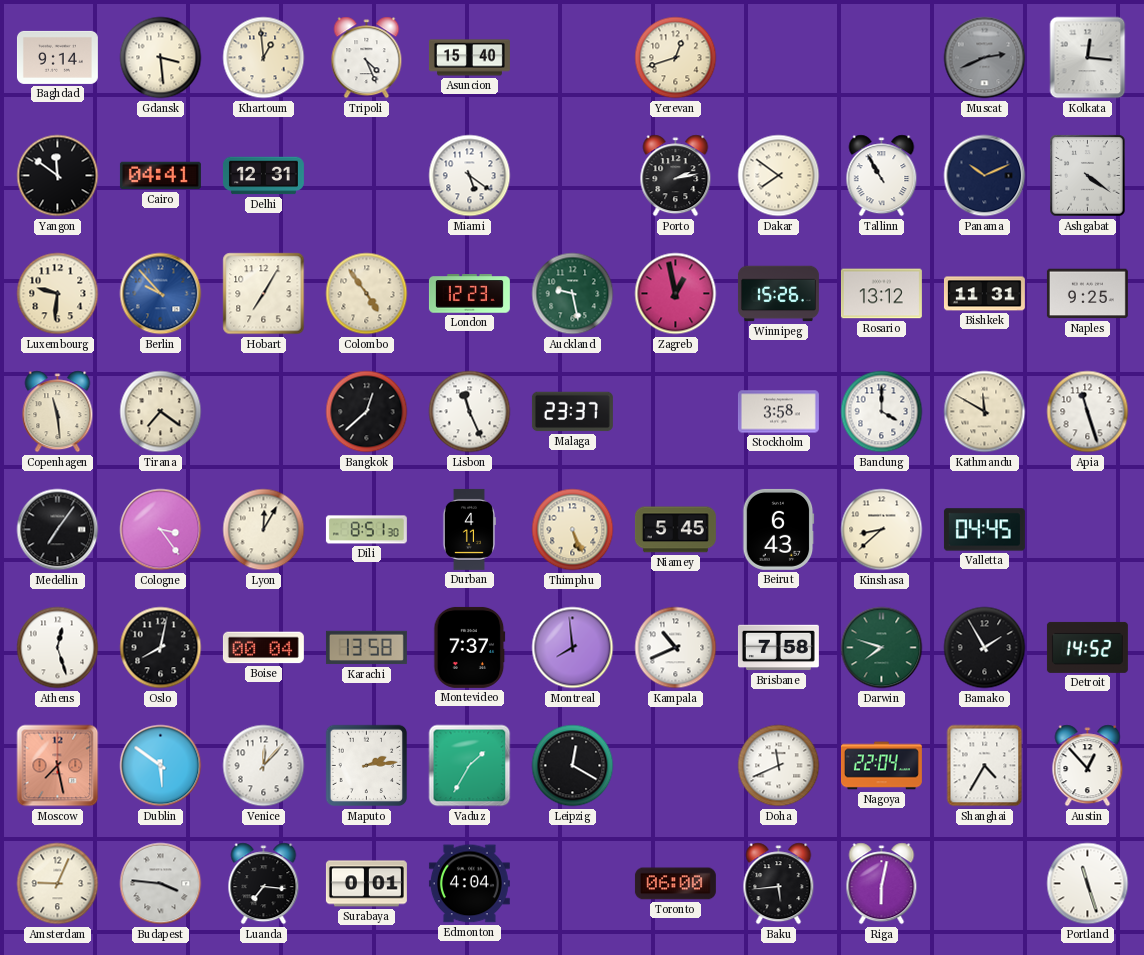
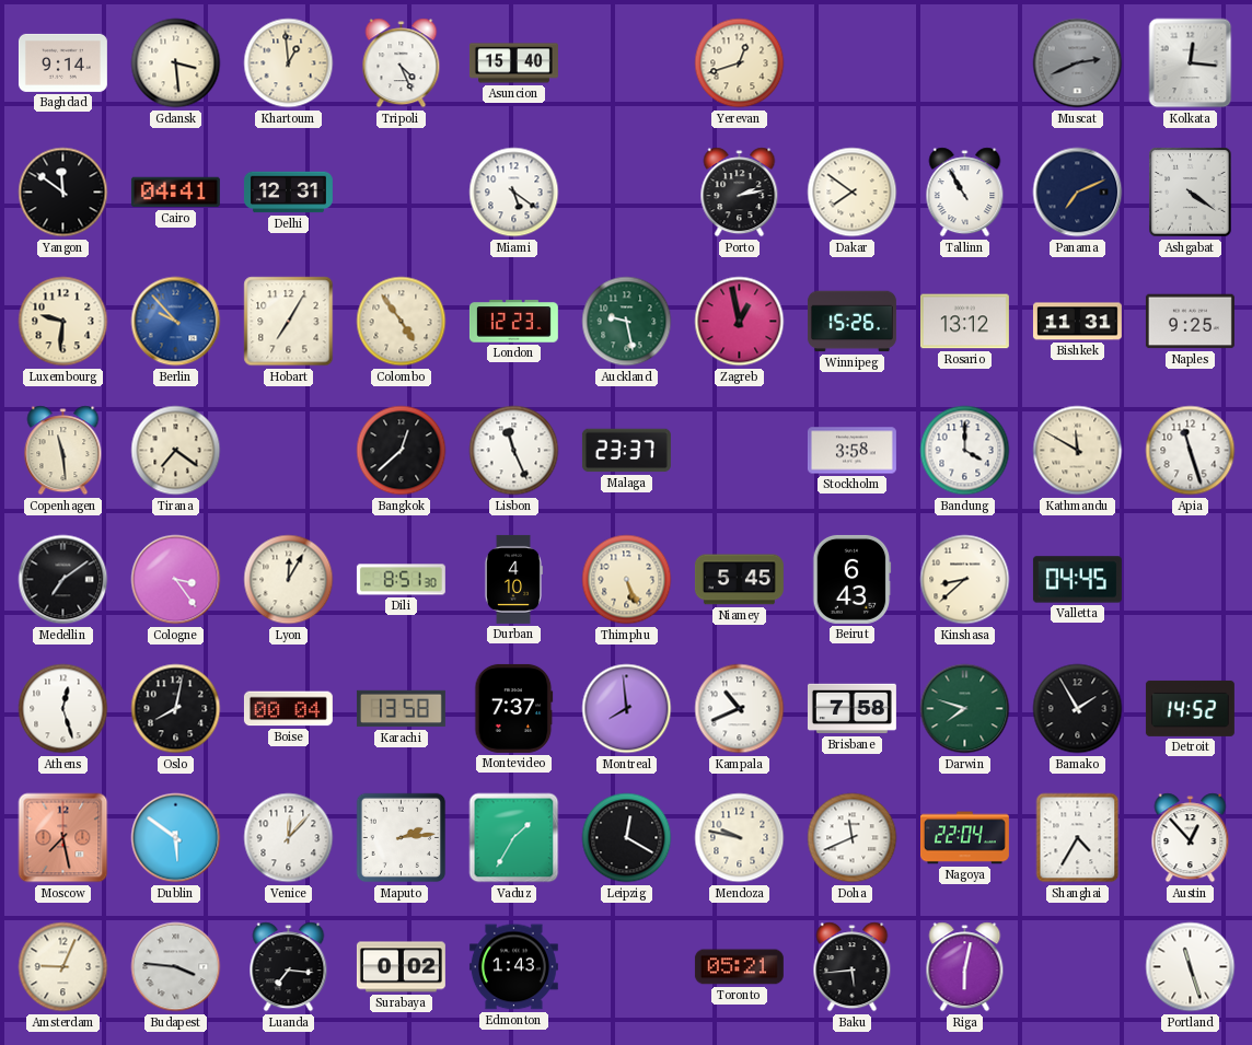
Panama: 10:11 -> 7:11 (1078, 193)
Medellin: 7:06 -> 7:09 (63, 580)
Durban: 4:11 -> 4:10 (513, 579)
Mendoza: none -> 9:47 (740, 838)
Surabaya: 0:01 -> 0:02 (401, 967)
Edmonton: 4:04 -> 1:43 (513, 967)
Toronto: 06:00 -> 05:21 (739, 967)
